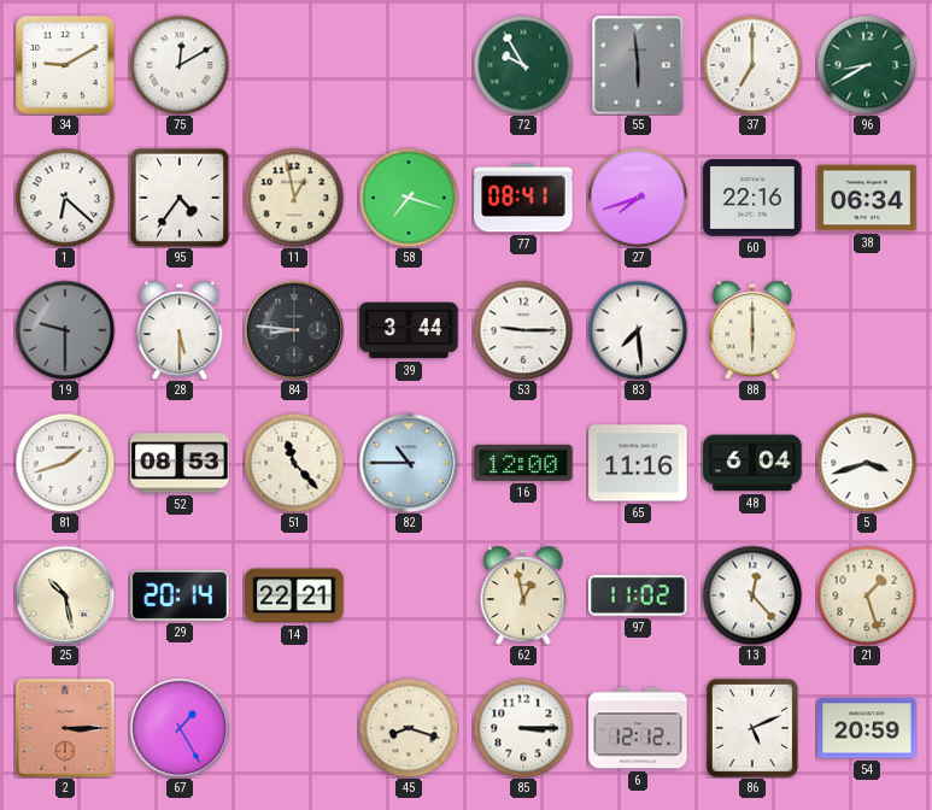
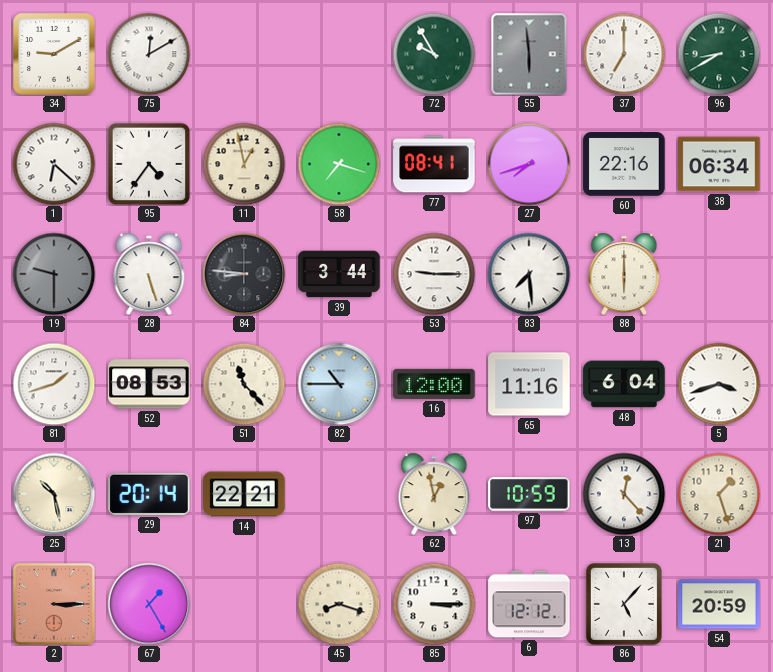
28: 5:30 -> 5:27 (149, 274)
97: 11:02 -> 10:59 (529, 494)
86: 5:11 -> 5:07 (624, 604)
